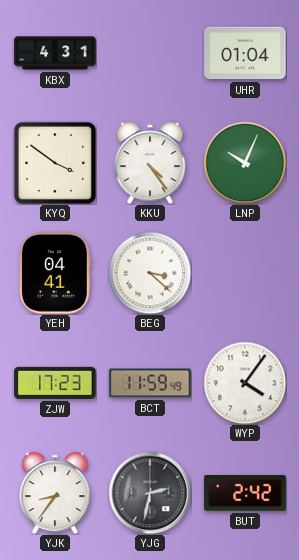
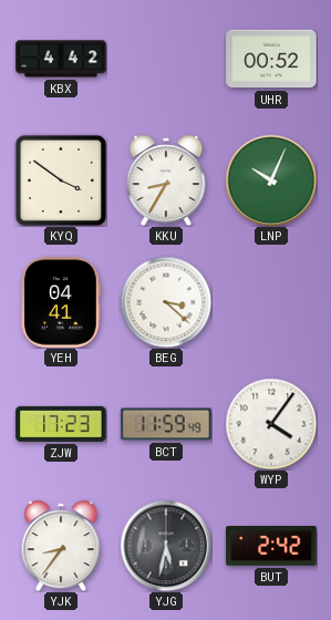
KBX: 4:31 -> 4:42 (61, 59)
UHR: 01:04 -> 00:52 (271, 59)
KKU: 4:24 -> 8:35 (166, 180)
YJG: 2:32 -> 5:32 (166, 546)
